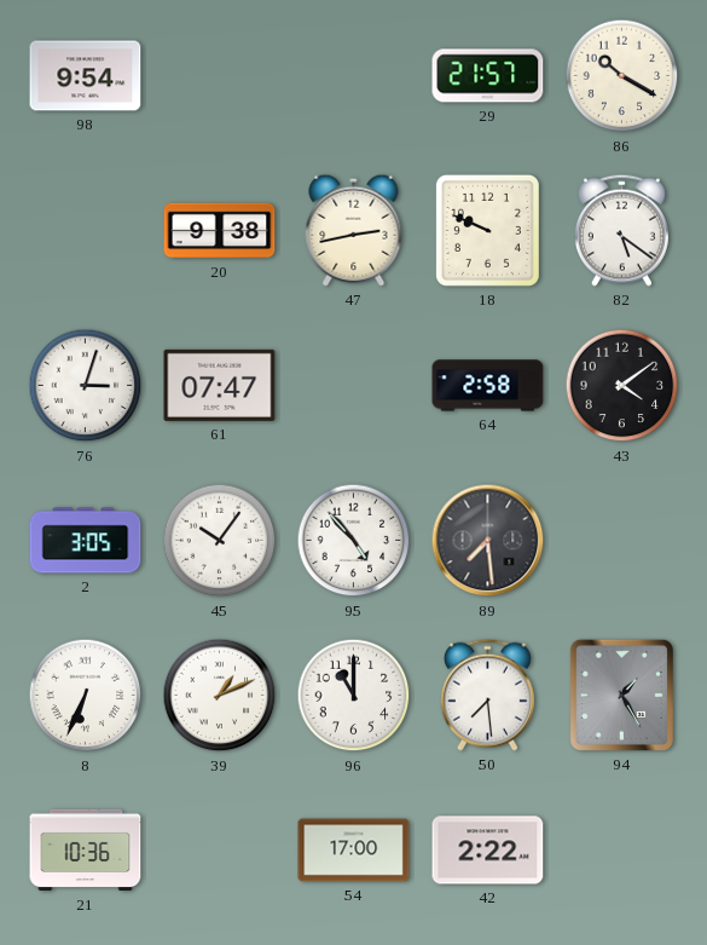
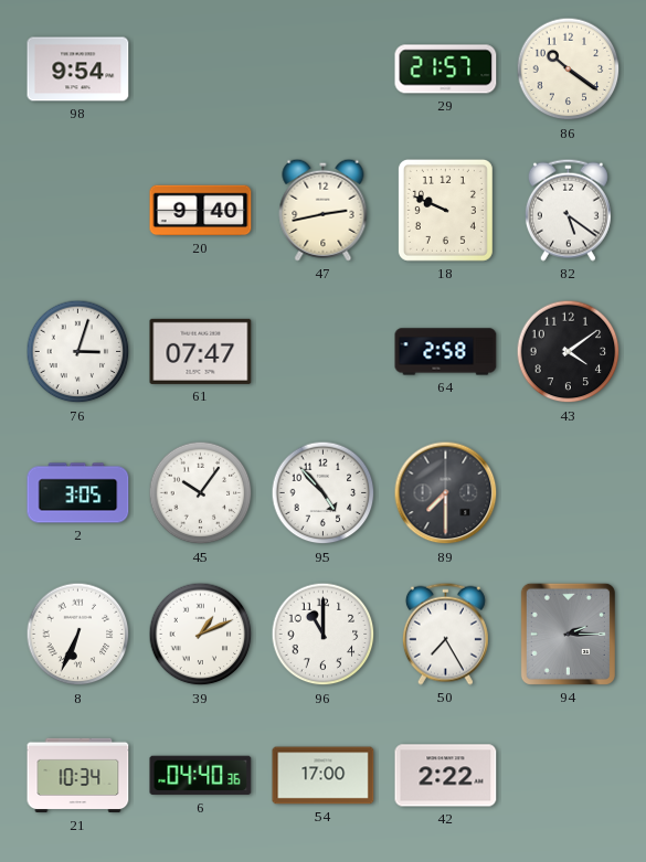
86: 10:20 -> 10:21 (569, 70)
20: 9:38 -> 9:40 (201, 211)
89: 7:29 -> 7:30 (446, 493)
50: 7:29 -> 7:25 (445, 634)
94: 1:25 -> 2:15 (568, 634)
21: 10:36 -> 10:34 (78, 776)
6: none -> 04:40 (201, 776)
